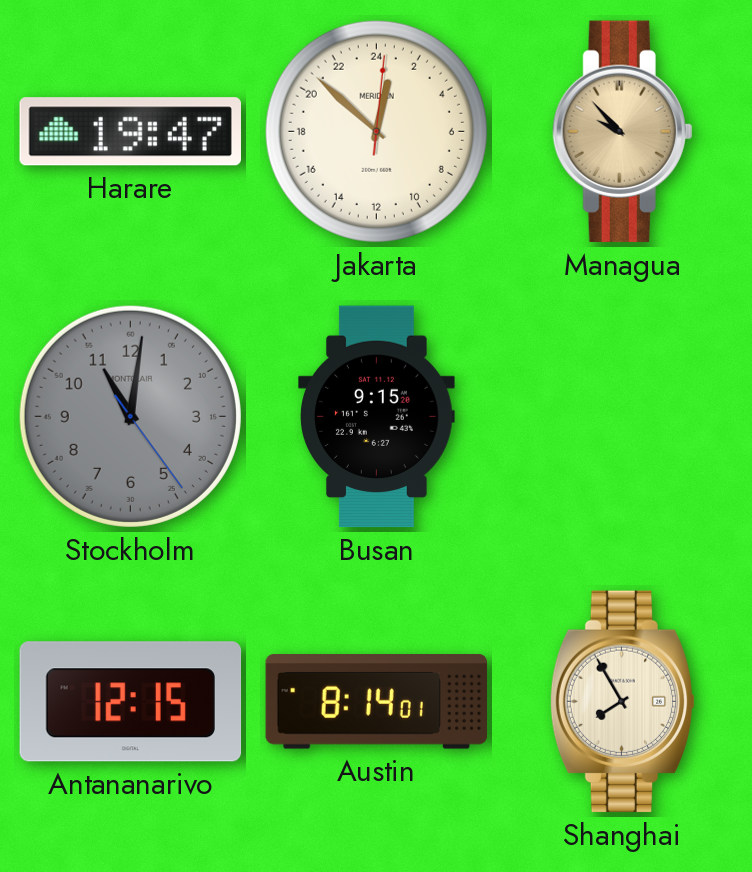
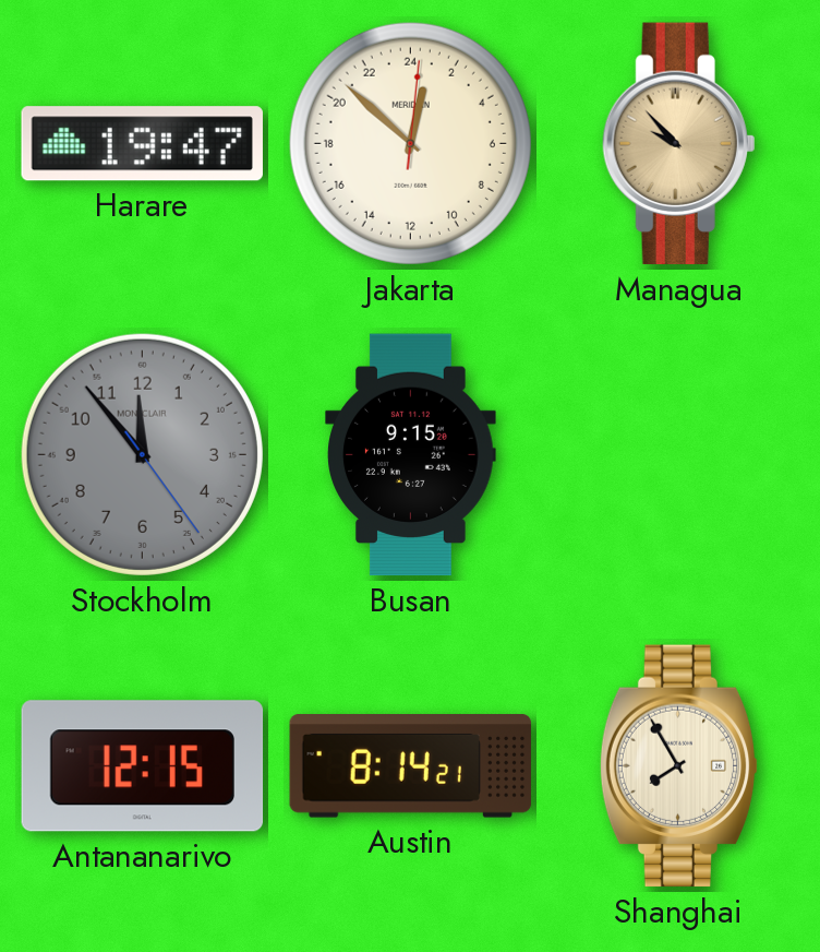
Stockholm: 11:01 -> 11:53 (142, 454)
Austin: 8:14:01 -> 8:14:21 (411, 766)
